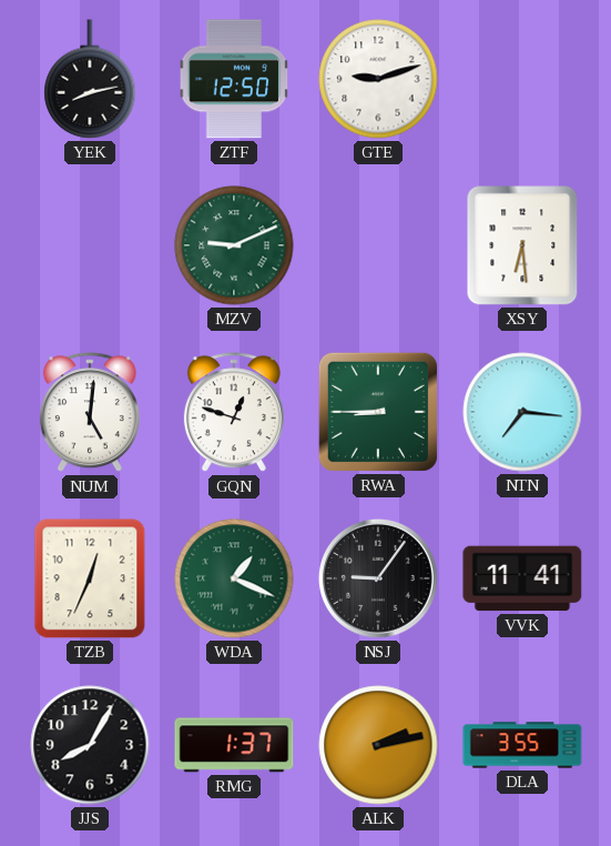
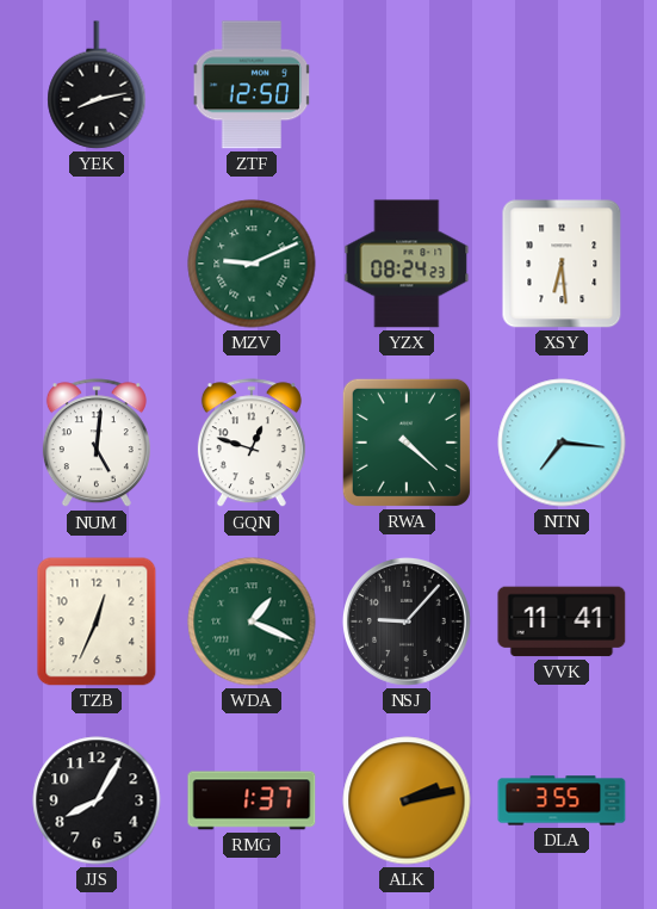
GTE: 9:12 -> none (378, 79)
YZX: none -> 08:24 (407, 264)
RWA: 8:45 -> 4:22 (407, 443)
NSJ: 9:06 -> 9:07 (407, 622)
